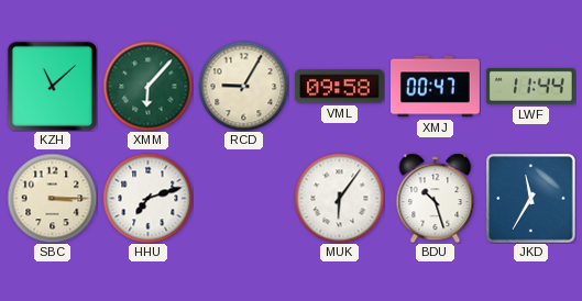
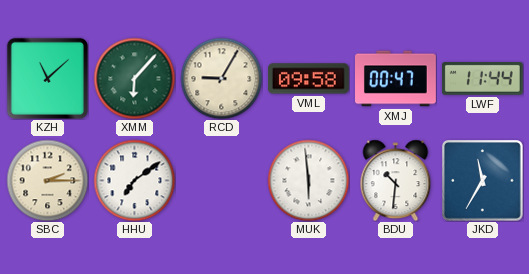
SBC: 3:15 -> 2:15 (47, 180)
HHU: 7:12 -> 7:09 (134, 180)
MUK: 6:06 -> 5:59 (308, 180)
BDU: 10:27 -> 10:31 (396, 180)
